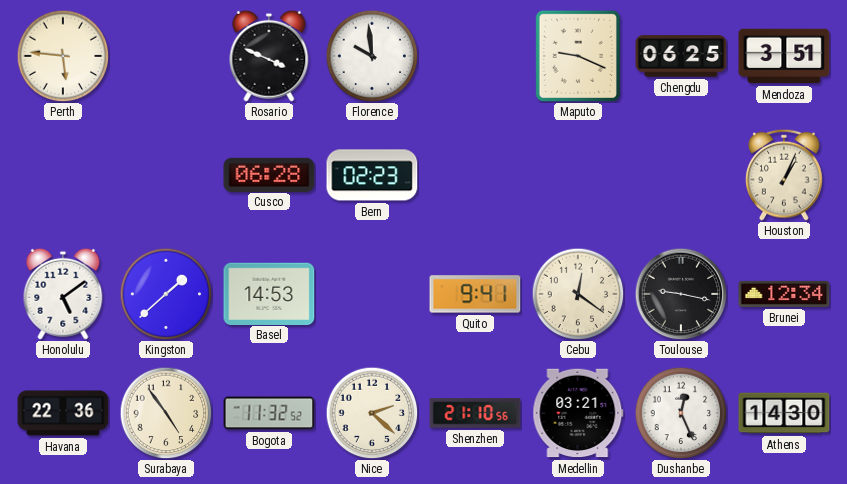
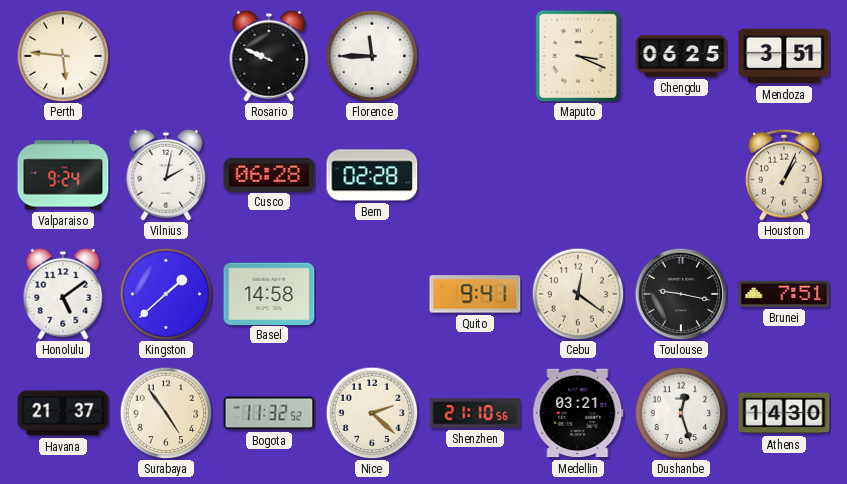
Rosario: 3:49 -> 9:49 (269, 56)
Florence: 9:59 -> 11:45 (372, 56)
Maputo: 9:19 -> 3:19 (578, 56)
Valparaiso: none -> 9:24 (63, 175)
Vilnius: none -> 2:02 (166, 175)
Bern: 02:23 -> 02:28 (372, 175)
Basel: 14:53 -> 14:58 (269, 293)
Brunei: 12:34 -> 7:51 (784, 294)
Havana: 22:36 -> 21:37 (63, 413)
Dushanbe: 12:26 -> 12:27 (681, 413)
